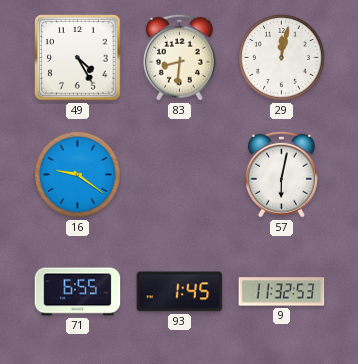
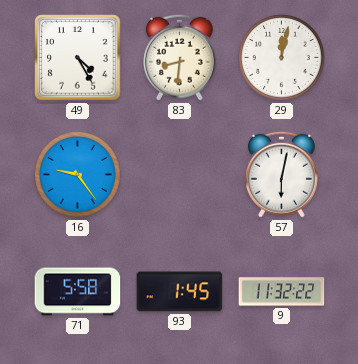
16: 9:21 -> 9:24 (78, 175)
71: 6:55 -> 5:58 (78, 292)
9: 11:32:53 -> 11:32:22 (282, 292)
